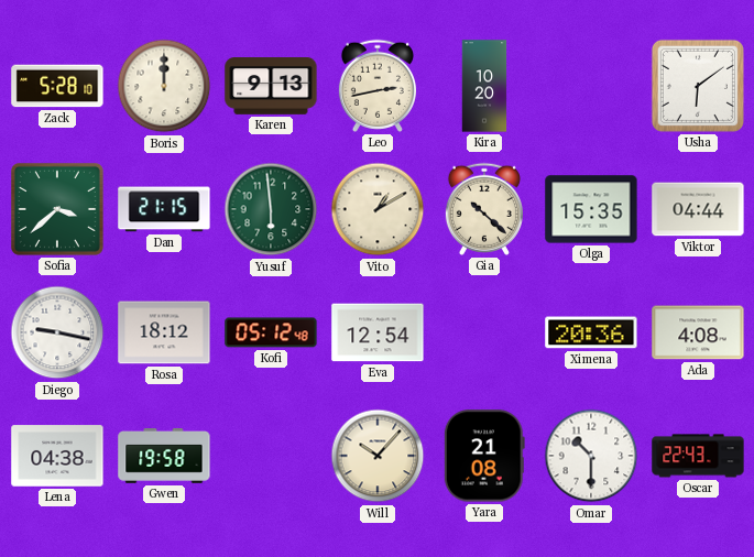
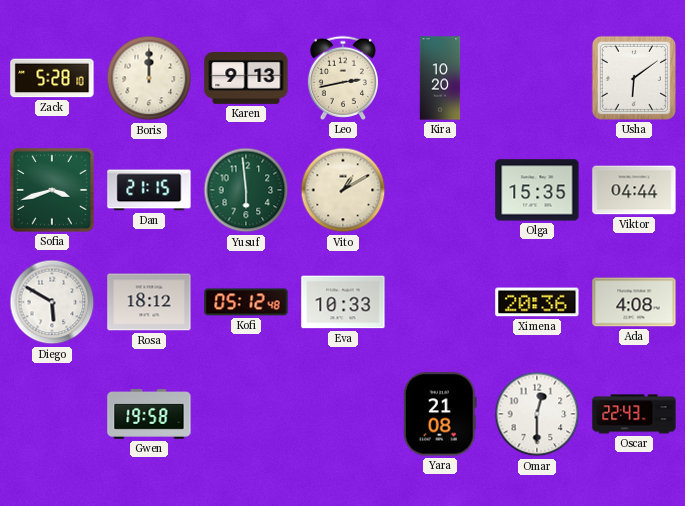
Sofia: 3:38 -> 3:42 (52, 190)
Gia: 10:22 -> none (484, 209)
Diego: 9:17 -> 5:50 (52, 302)
Eva: 12:54 -> 10:33 (343, 302)
Lena: 04:38 -> none (57, 456)
Will: 10:07 -> none (378, 456)
Omar: 10:30 -> 12:30 (537, 414)
